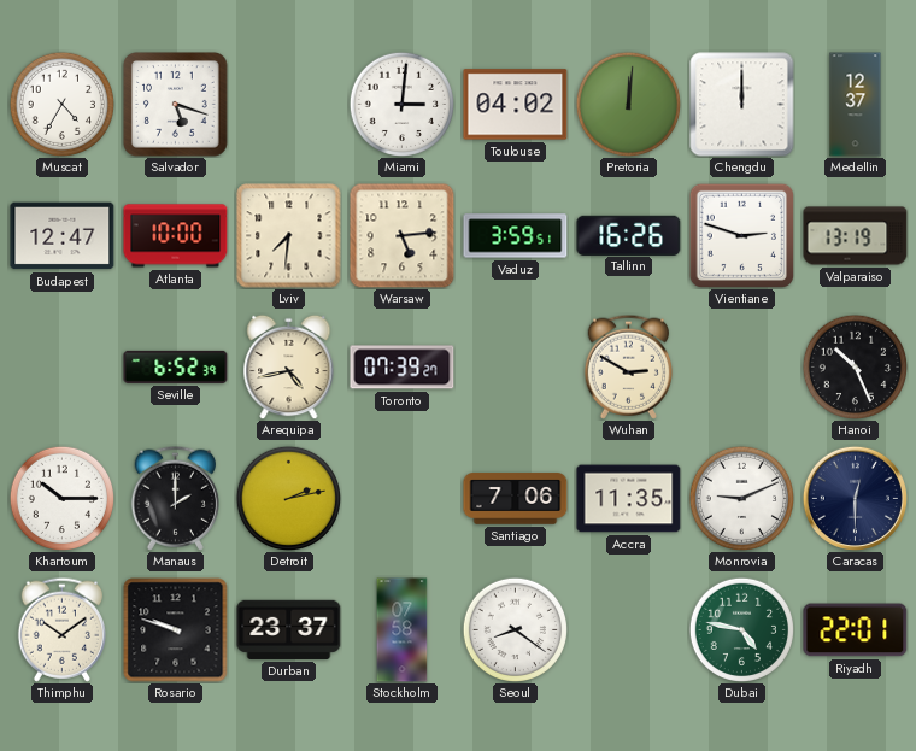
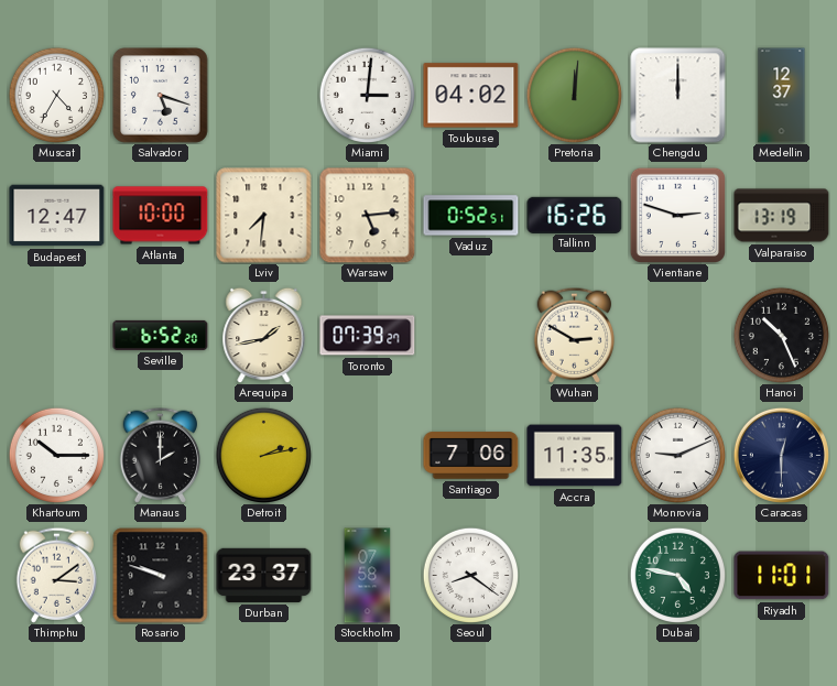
Vaduz: 3:59 -> 0:52 (471, 216)
Seville: 6:52:39 -> 6:52:20 (161, 335)
Arequipa: 4:43 -> 1:43 (264, 335)
Thimphu: 10:09 -> 3:09 (56, 575)
Riyadh: 22:01 -> 11:01 (782, 576)
